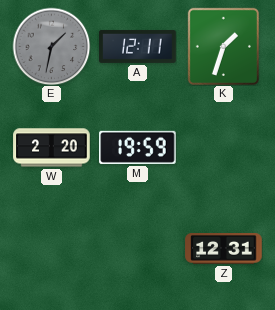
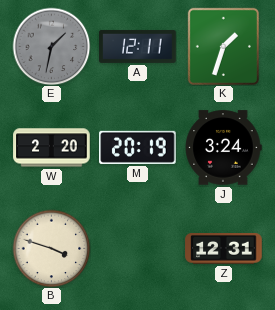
M: 19:59 -> 20:19 (138, 147)
J: none -> 3:24 (223, 148)
B: none -> 3:48 (51, 248)
